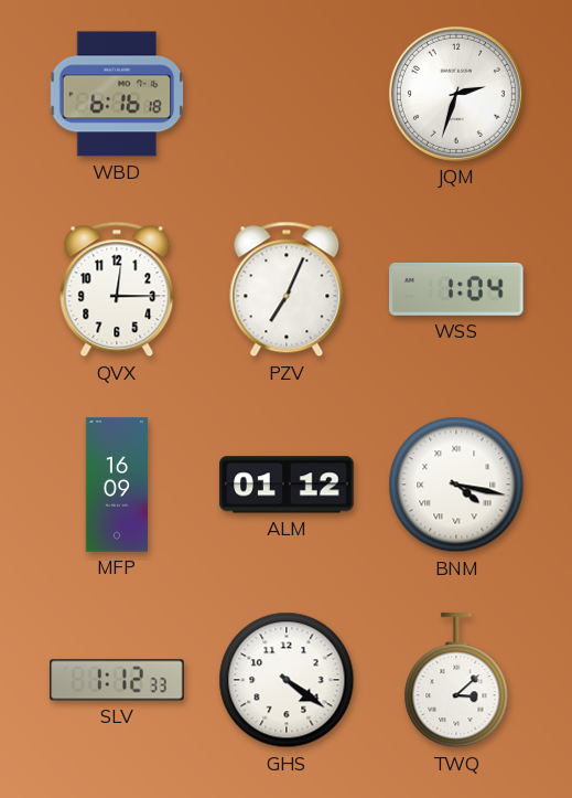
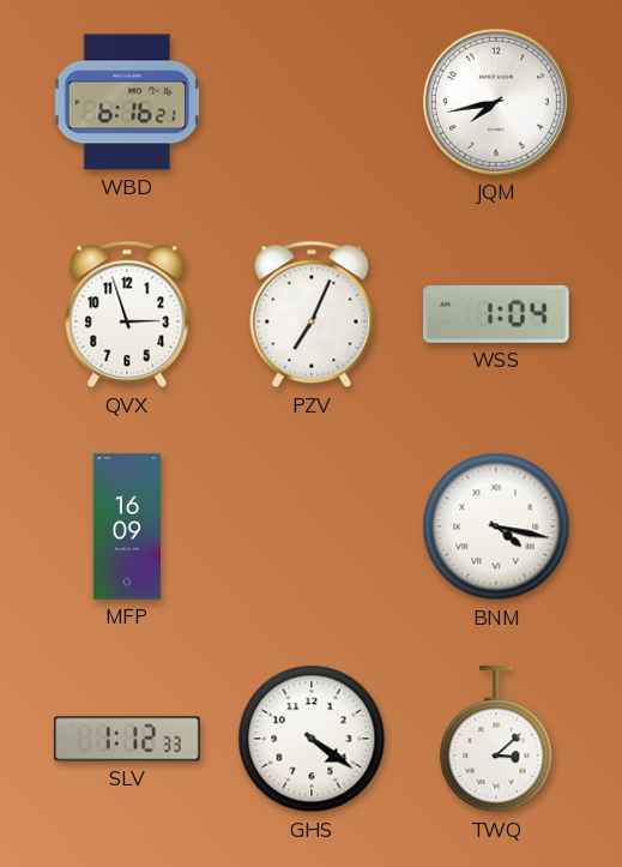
WBD: 6:16:18 -> 6:16:21 (127, 102)
JQM: 2:33 -> 7:43 (496, 102)
QVX: 12:15 -> 2:57 (127, 314)
ALM: 01:12 -> none (287, 485)
